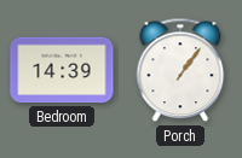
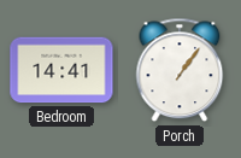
Bedroom: 14:39 -> 14:41 (61, 70)
